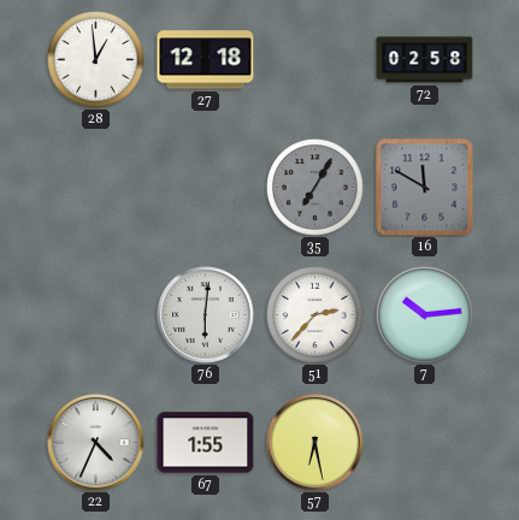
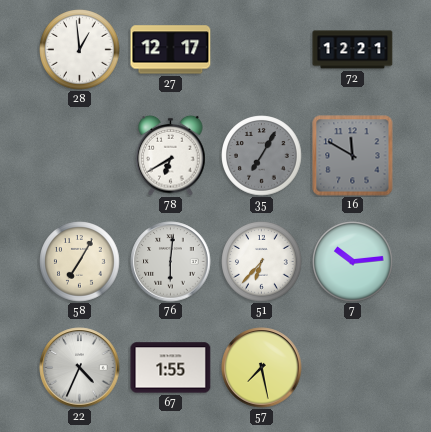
27: 12:18 -> 12:17 (171, 50)
72: 02:58 -> 12:21 (353, 50)
78: none -> 6:40 (171, 155)
58: none -> 7:05 (80, 262)
51: 2:37 -> 6:37 (262, 262)
57: 6:28 -> 7:28 (262, 368)
